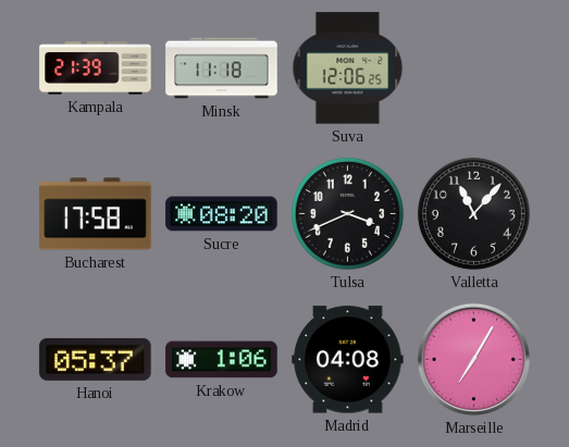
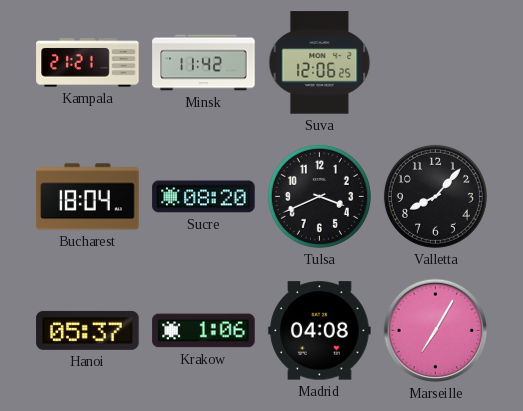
Kampala: 21:39 -> 21:21 (88, 63)
Minsk: 11:18 -> 11:42 (204, 63)
Bucharest: 17:58 -> 18:04 (88, 197)
Valletta: 11:07 -> 8:07 (435, 196)
